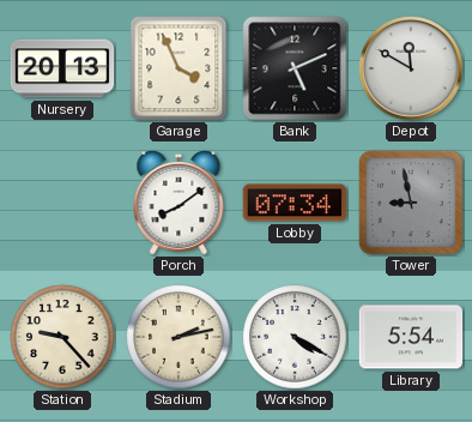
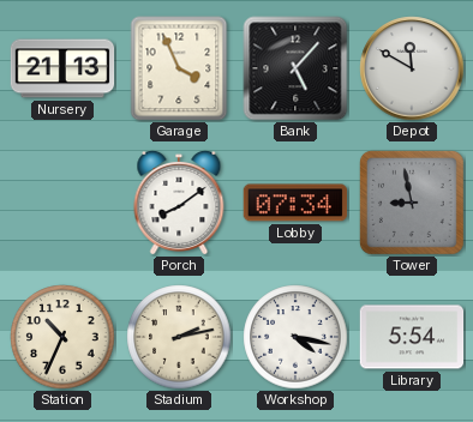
Nursery: 20:13 -> 21:13 (62, 68)
Bank: 5:11 -> 5:07 (295, 68)
Station: 9:23 -> 10:34 (62, 337)
Workshop: 4:20 -> 4:17 (295, 337)
